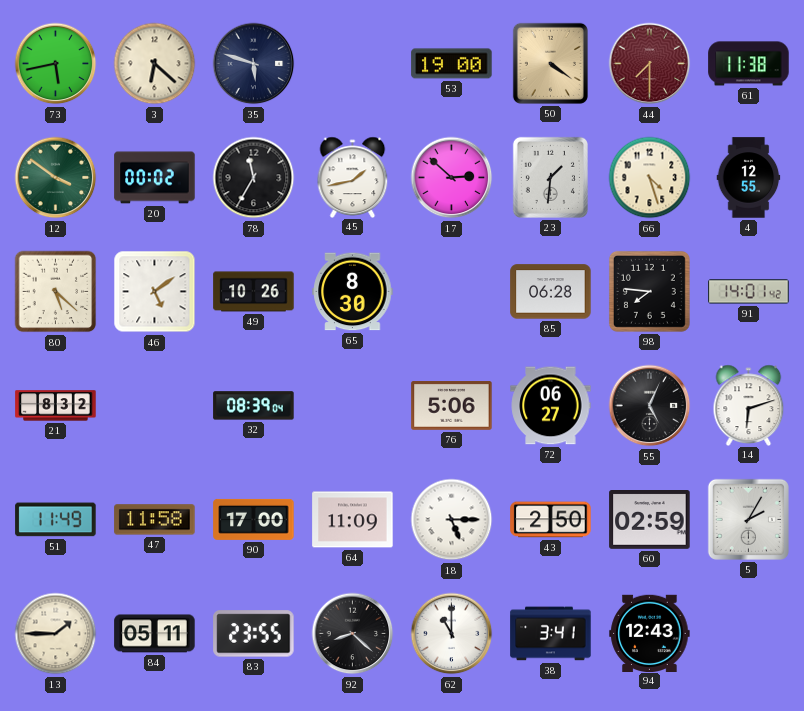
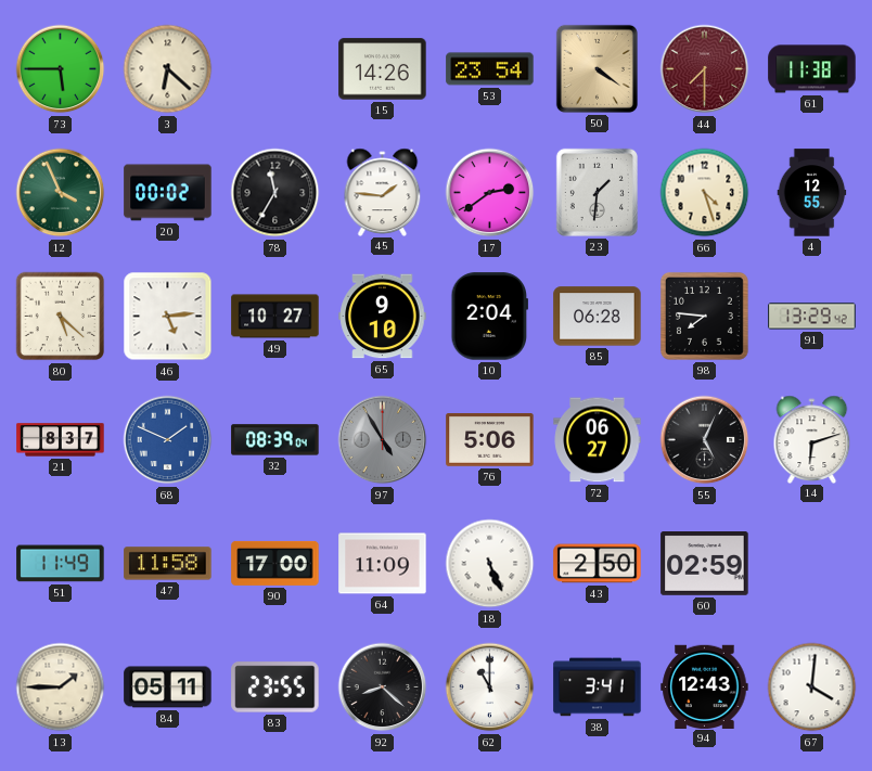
73: 5:43 -> 5:45 (61, 69)
35: 5:48 -> none (254, 64)
15: none -> 14:26 (383, 69)
53: 19:00 -> 23:54 (490, 69)
12: 3:51 -> 3:56 (61, 193)
45: 1:43 -> 1:46 (383, 192)
17: 2:52 -> 2:39 (490, 193)
46: 5:09 -> 5:14 (168, 317)
49: 10:26 -> 10:27 (275, 317)
65: 8:30 -> 9:10 (383, 317)
10: none -> 2:04 (489, 317)
91: 14:01 -> 13:29 (812, 317)
21: 8:32 -> 8:37 (61, 440)
68: none -> 1:49 (168, 440)
97: none -> 4:55 (383, 440)
18: 5:15 -> 5:26 (490, 564)
5: 2:05 -> none (748, 519)
67: none -> 4:01 (812, 688)
